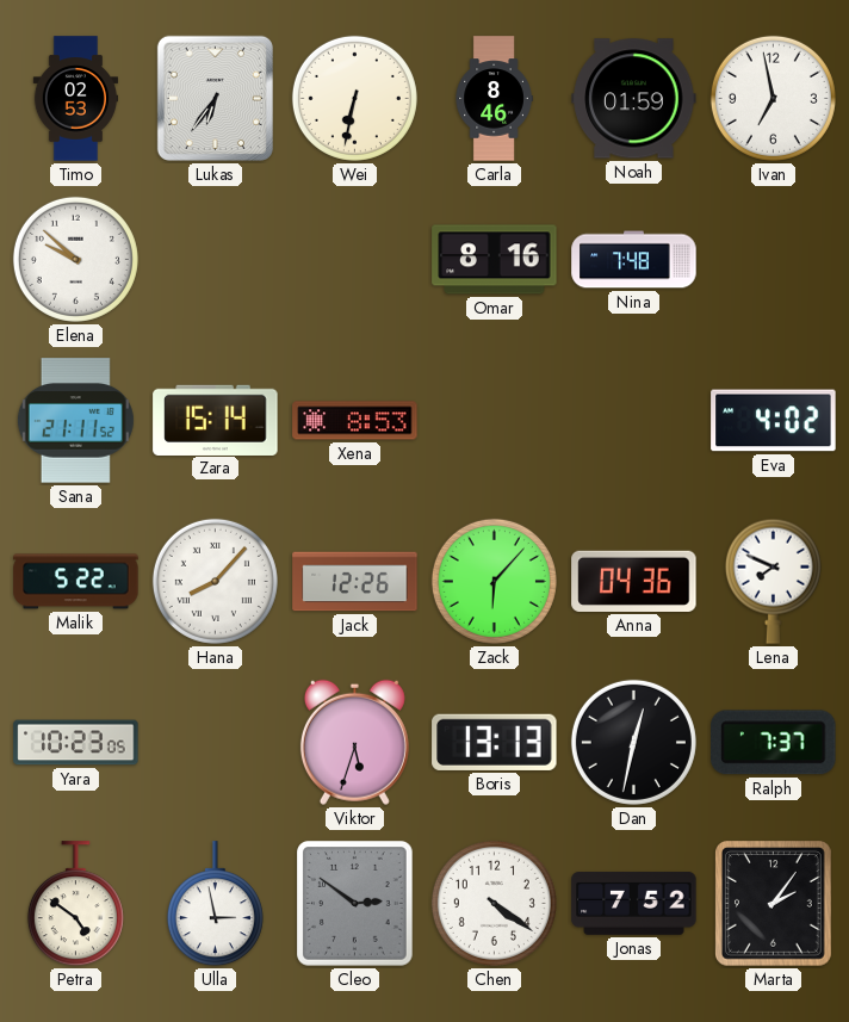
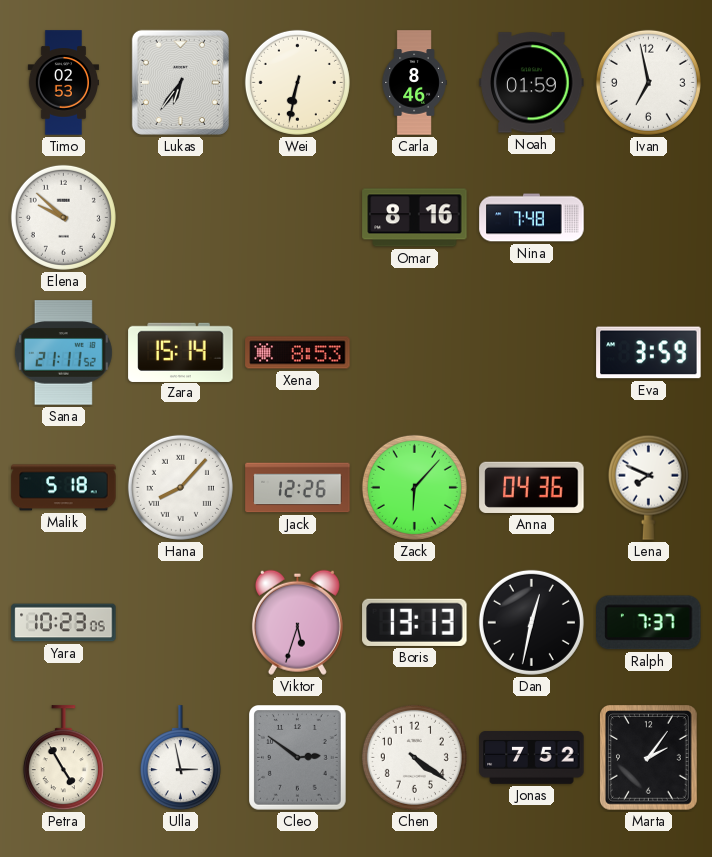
Eva: 4:02 -> 3:59 (649, 353)
Malik: 5:22 -> 5:18 (64, 488)
Petra: 4:51 -> 4:55 (63, 758)
